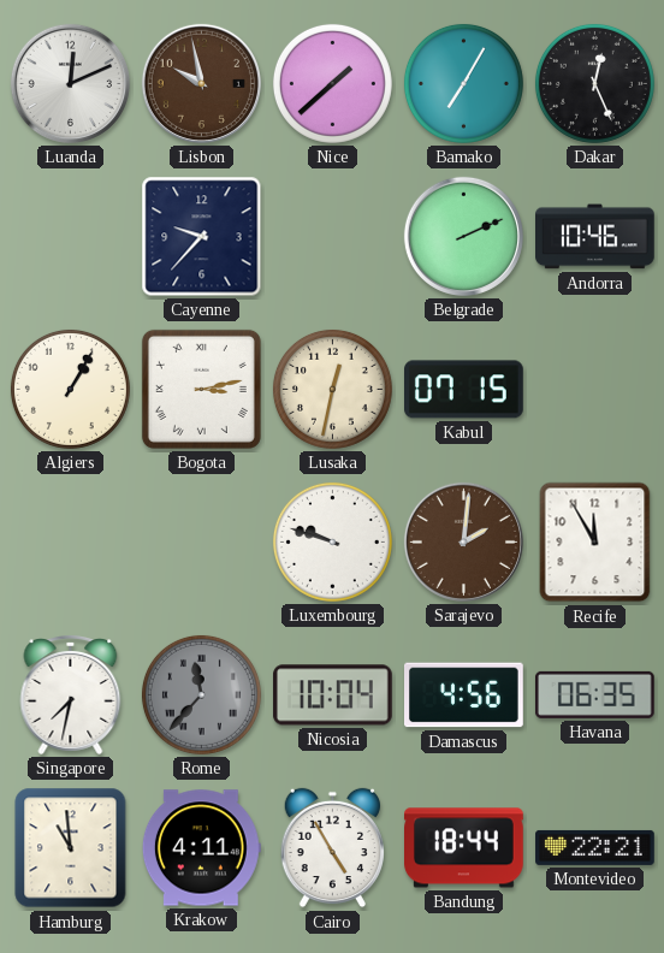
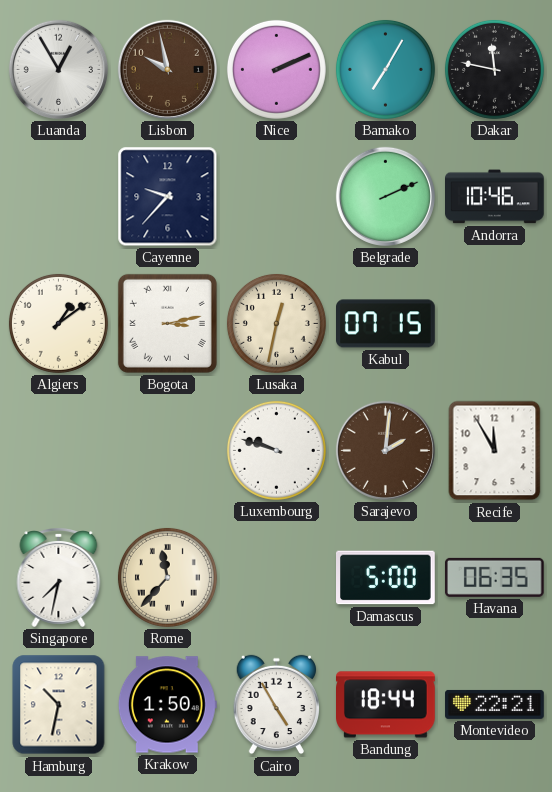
Luanda: 12:11 -> 12:55 (58, 69)
Nice: 1:38 -> 2:11 (276, 69)
Dakar: 12:26 -> 11:47 (494, 69)
Algiers: 1:05 -> 1:09 (58, 323)
Rome dial: grey -> cream (167, 577)
Nicosia: 10:04 -> none (333, 695)
Damascus: 4:56 -> 5:00 (386, 578)
Hamburg: 10:59 -> 10:32 (59, 705)
Krakow: 4:11 -> 1:50 (167, 705)
